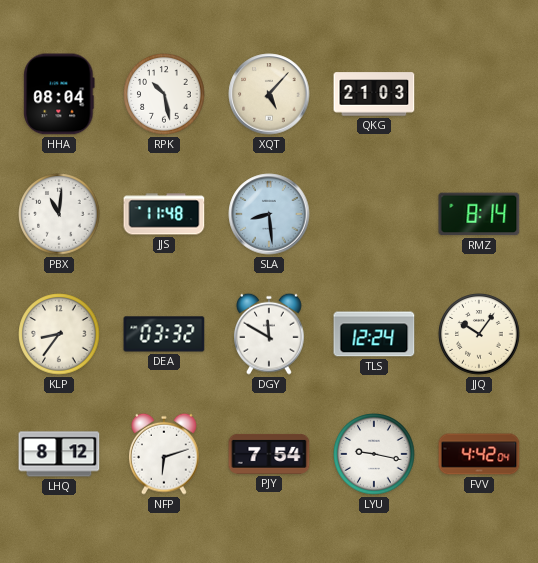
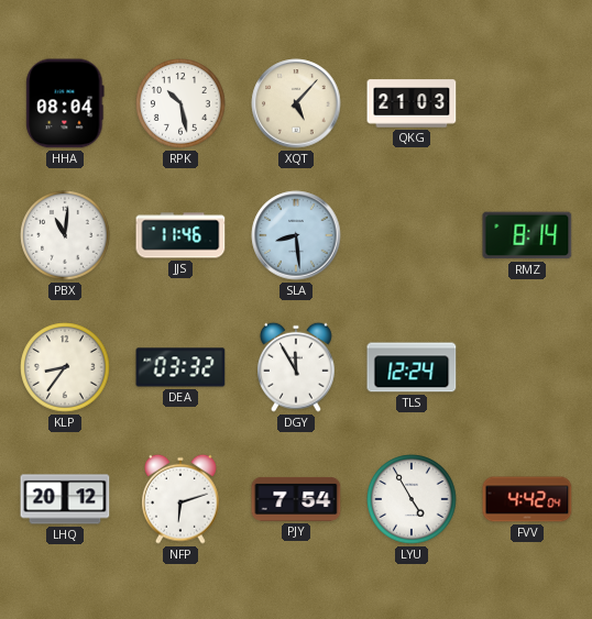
JJS: 11:48 -> 11:46 (180, 235)
DGY: 11:50 -> 11:55 (297, 367)
JJQ: 10:06 -> none (479, 334)
LHQ: 8:12 -> 20:12 (65, 499)
LYU: 9:17 -> 4:55 (412, 499)
